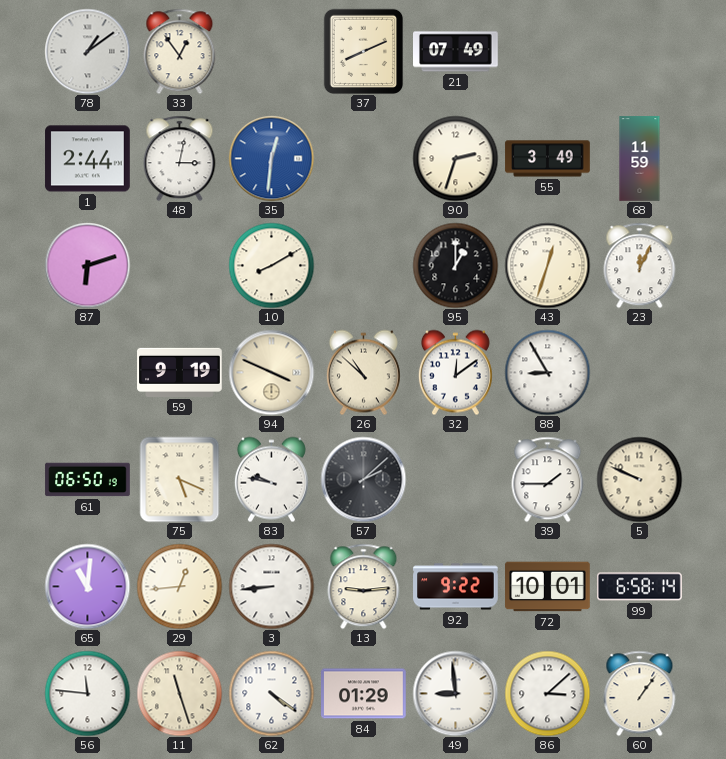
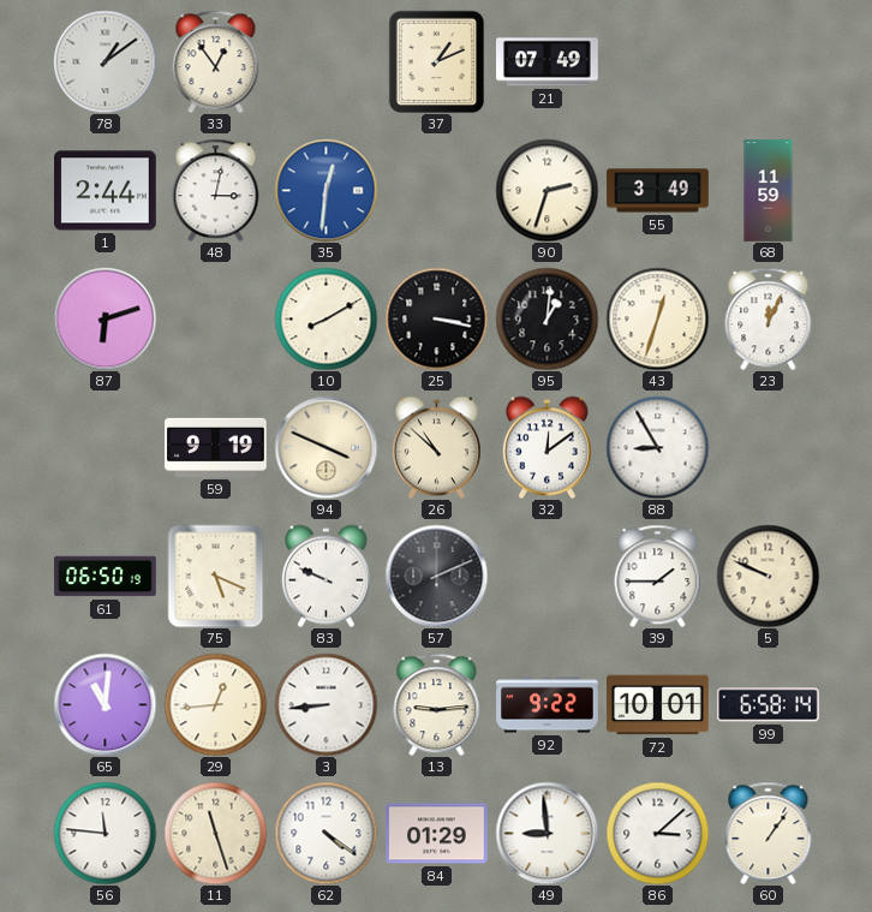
37: 8:11 -> 1:11 (437, 61)
25: none -> 3:17 (436, 318)
95: 1:00 -> 1:01 (547, 318)
83: 9:47 -> 9:49 (325, 576)
57: 2:08 -> 2:11 (436, 576)
